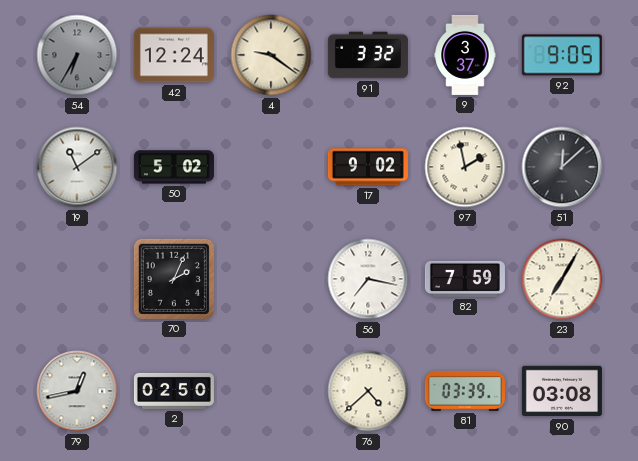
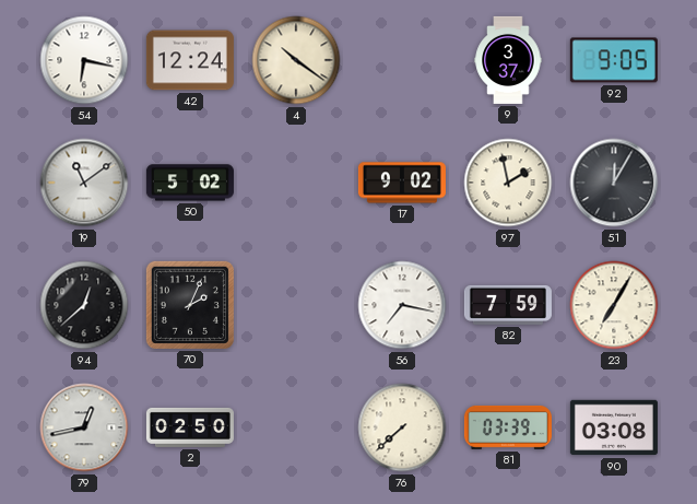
54: 6:35 -> 6:17 (84, 60)
54 dial: grey -> white (84, 60)
4: 9:21 -> 10:21 (296, 60)
91: 3:32 -> none (368, 55)
51: 12:08 -> 12:05 (614, 183)
94: none -> 12:38 (84, 305)
76: 4:38 -> 7:38 (402, 427)
